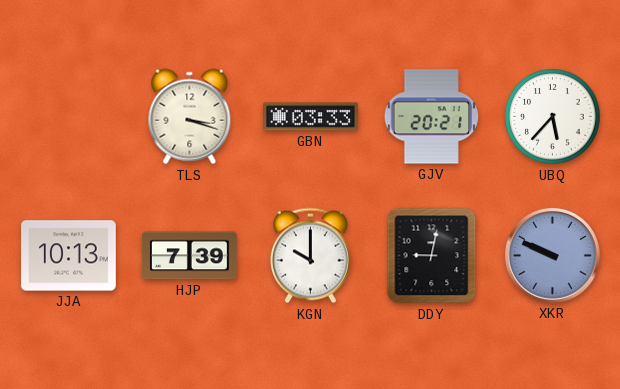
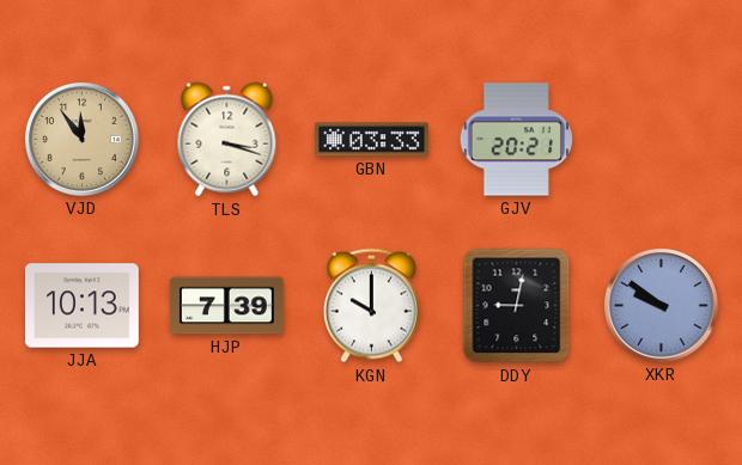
VJD: none -> 11:54 (81, 139)
UBQ: 5:37 -> none (553, 117)
XKR: 9:49 -> 9:51 (661, 305)
